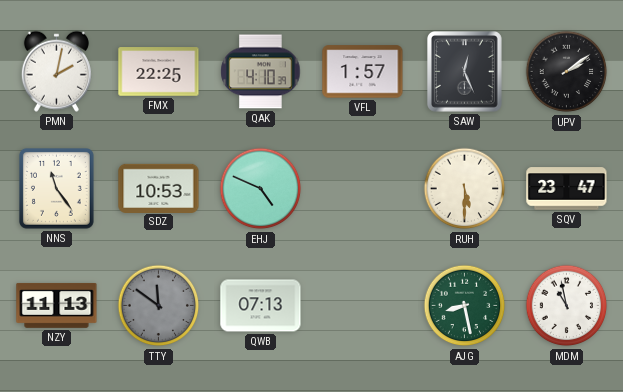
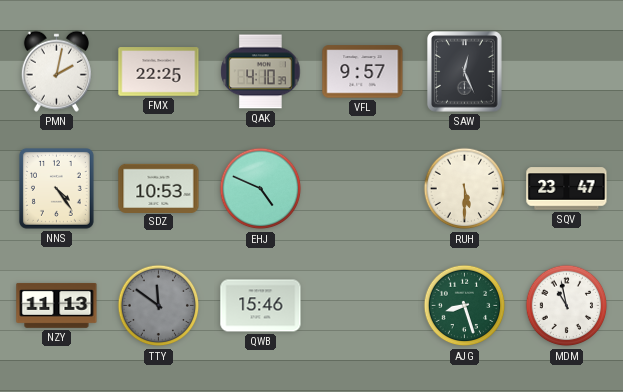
VFL: 1:57 -> 9:57 (363, 72)
UPV: 2:09 -> none (567, 72)
NNS: 11:24 -> 4:24 (56, 189)
QWB: 07:13 -> 15:46 (261, 306)
AJG: 8:28 -> 8:27 (465, 306)
